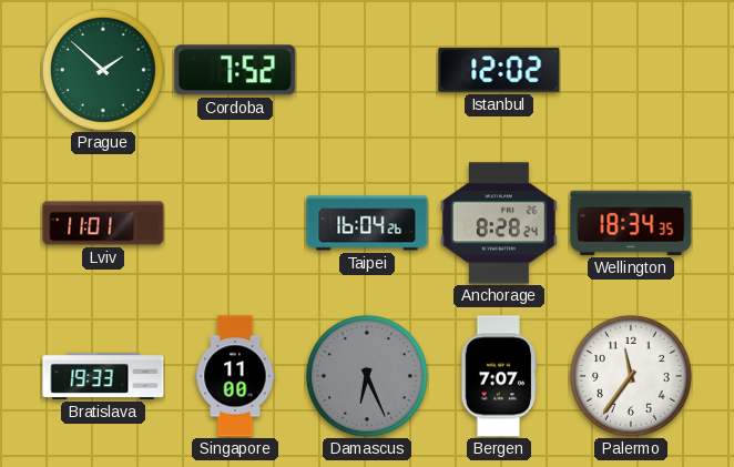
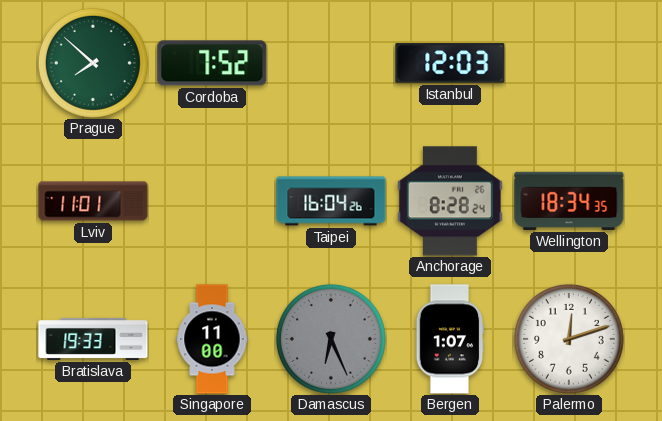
Prague: 1:52 -> 7:52 (93, 63)
Istanbul: 12:02 -> 12:03 (450, 63)
Bergen: 7:07 -> 1:07 (450, 339)
Palermo: 11:36 -> 12:12 (569, 339)
